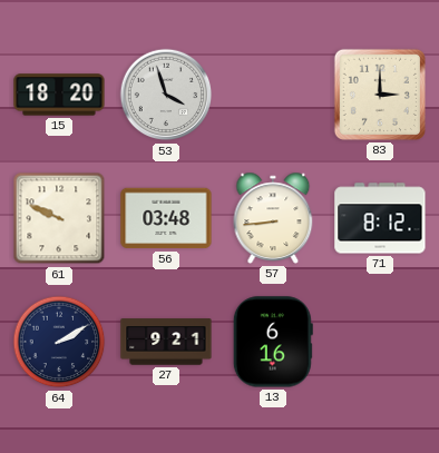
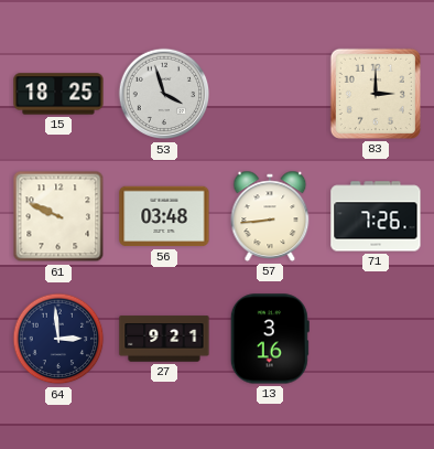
15: 18:20 -> 18:25 (58, 94)
71: 8:12 -> 7:26 (376, 216)
64: 2:10 -> 2:59 (58, 339)
13: 6:16 -> 3:16 (270, 339)
